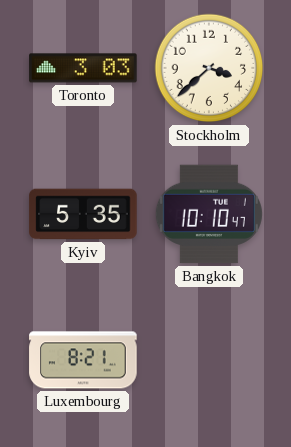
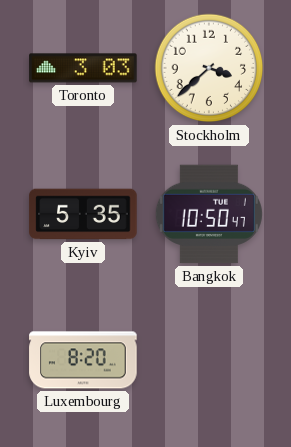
Bangkok: 10:10 -> 10:50 (209, 214)
Luxembourg: 8:21 -> 8:20 (83, 360)
